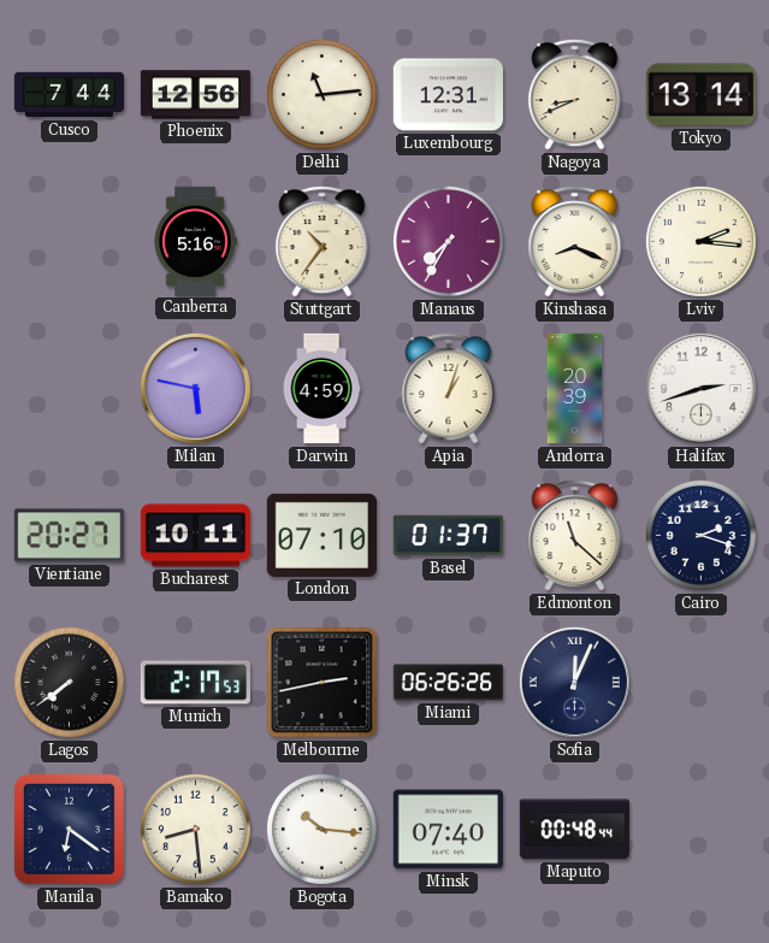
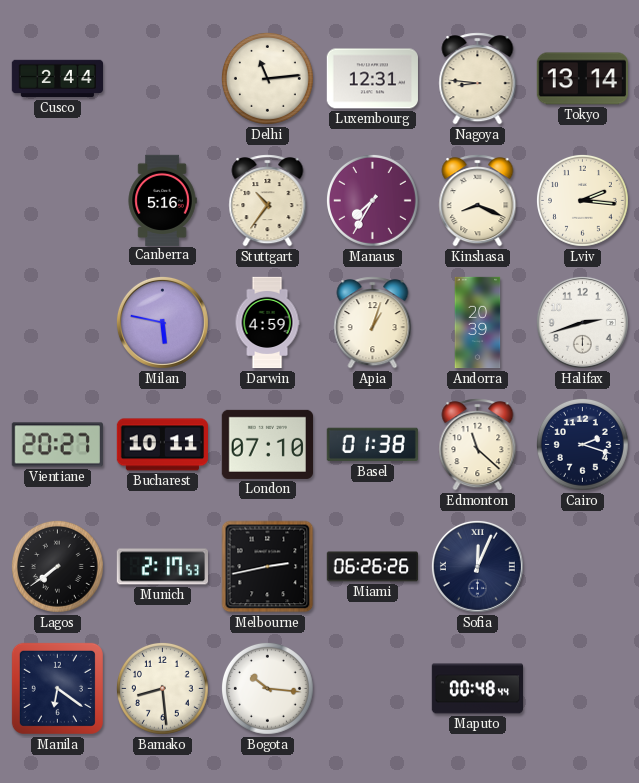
Cusco: 7:44 -> 2:44 (57, 79)
Phoenix: 12:56 -> none (195, 95)
Nagoya: 8:41 -> 8:46 (478, 79)
Basel: 01:37 -> 01:38 (372, 445)
Minsk: 07:40 -> none (448, 830)
